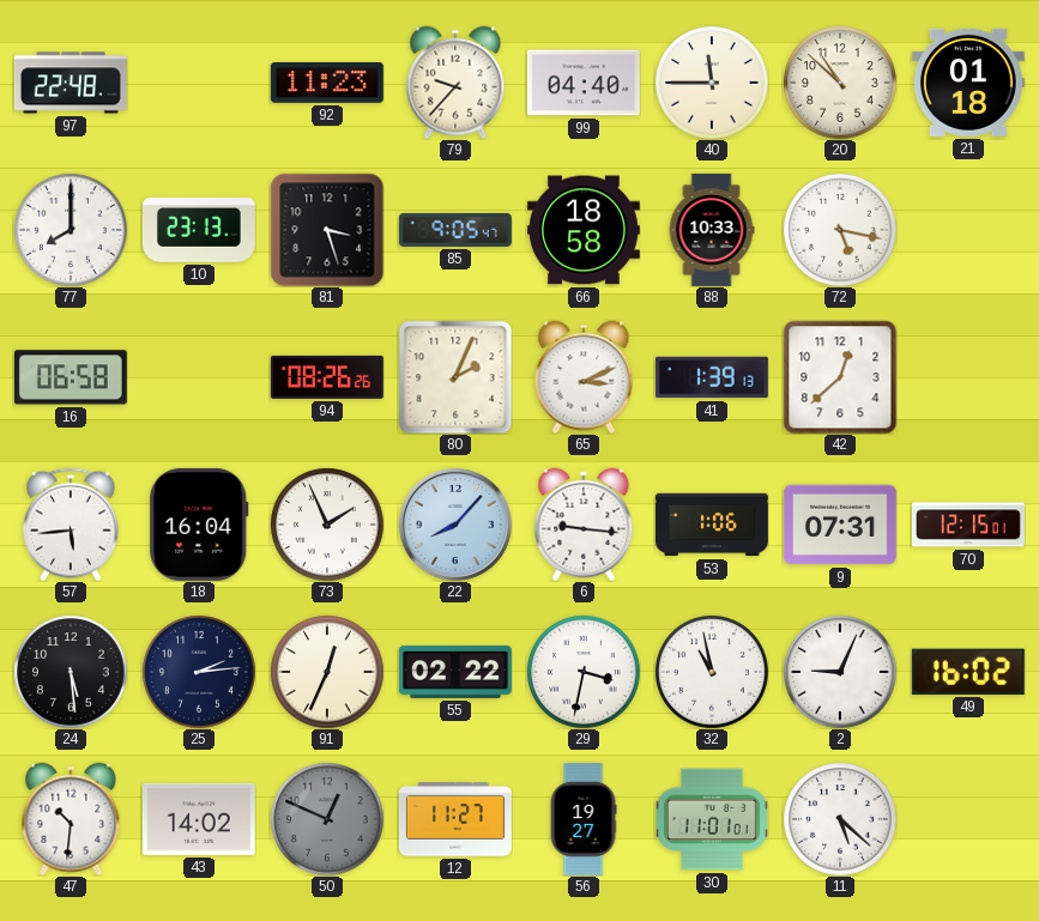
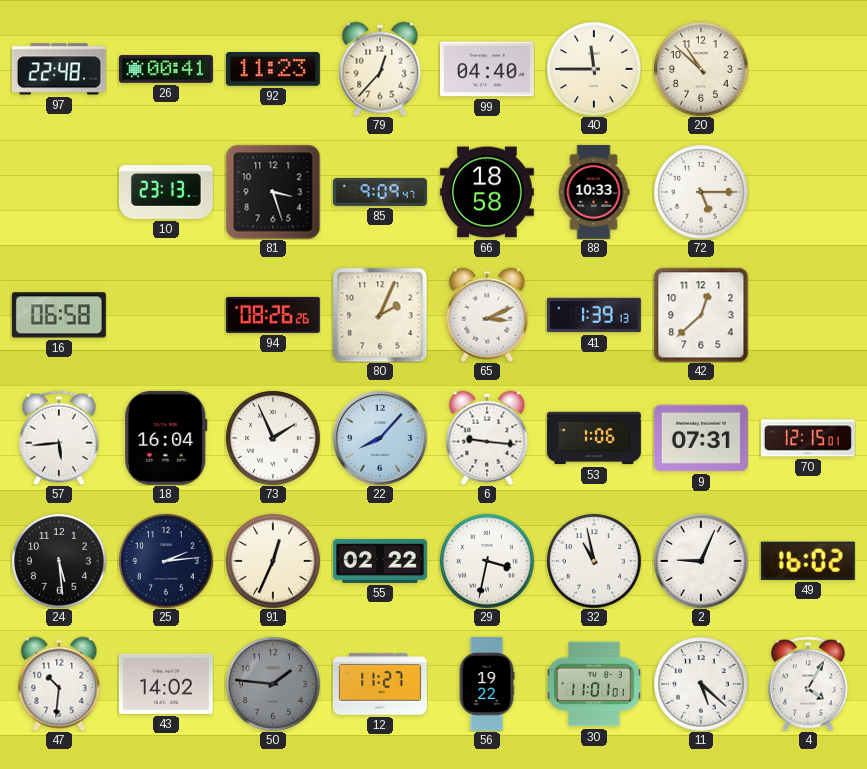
26: none -> 00:41 (166, 69)
79: 9:37 -> 12:37 (380, 69)
21: 01:18 -> none (968, 83)
77: 8:00 -> none (71, 230)
85: 9:05 -> 9:09 (380, 192)
72: 5:17 -> 5:15 (701, 192)
50: 12:49 -> 1:46 (273, 684)
56: 19:27 -> 19:22 (487, 684)
4: none -> 4:05 (808, 684)
